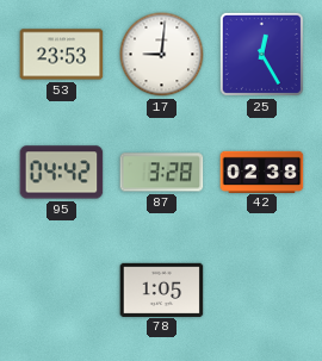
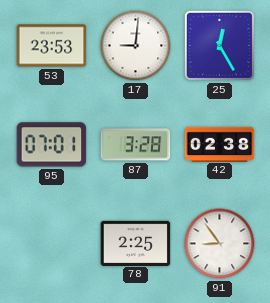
95: 04:42 -> 07:01 (52, 145)
78: 1:05 -> 2:25 (136, 243)
91: none -> 8:54 (220, 244)
